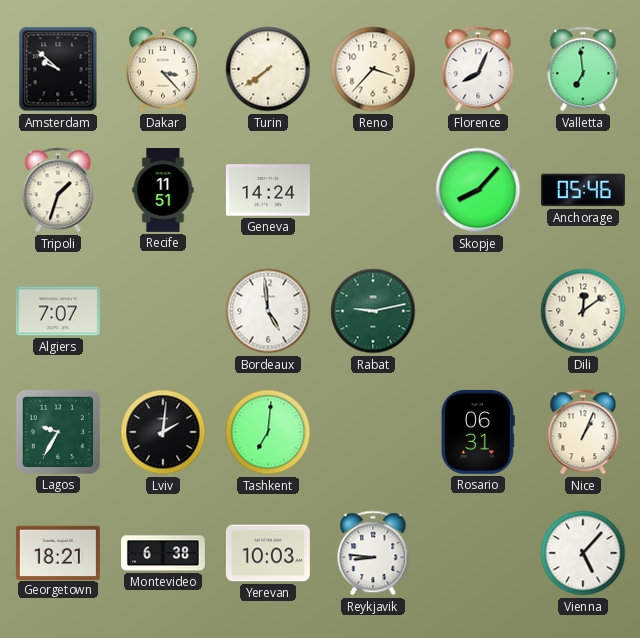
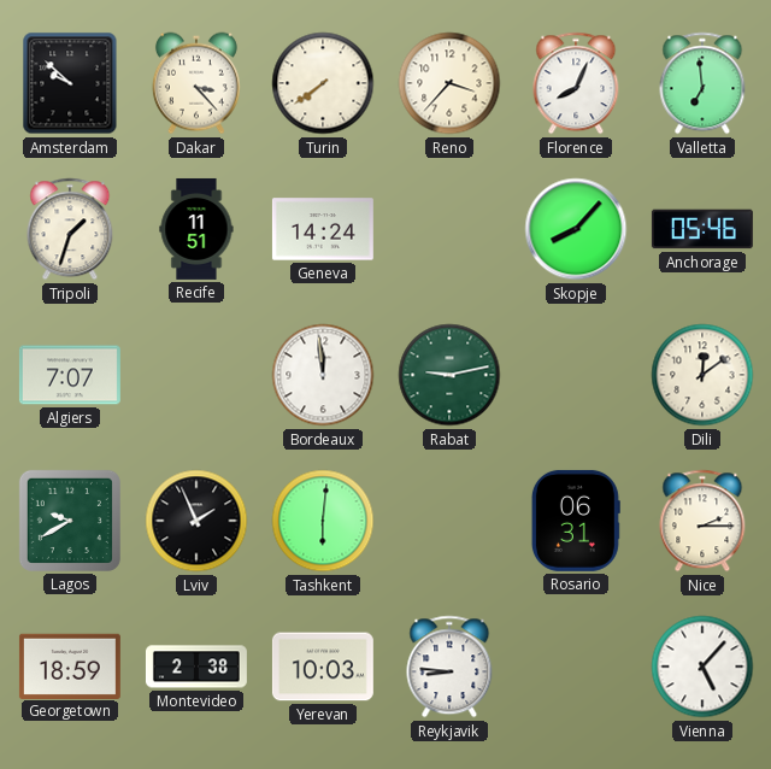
Bordeaux: 4:59 -> 11:59 (323, 375)
Lagos: 9:35 -> 9:40 (70, 521)
Lviv: 2:01 -> 1:56 (196, 521)
Tashkent: 7:01 -> 6:01 (323, 521)
Nice: 1:04 -> 2:15 (702, 521)
Georgetown: 18:21 -> 18:59 (70, 665)
Montevideo: 6:38 -> 2:38 (196, 667)
